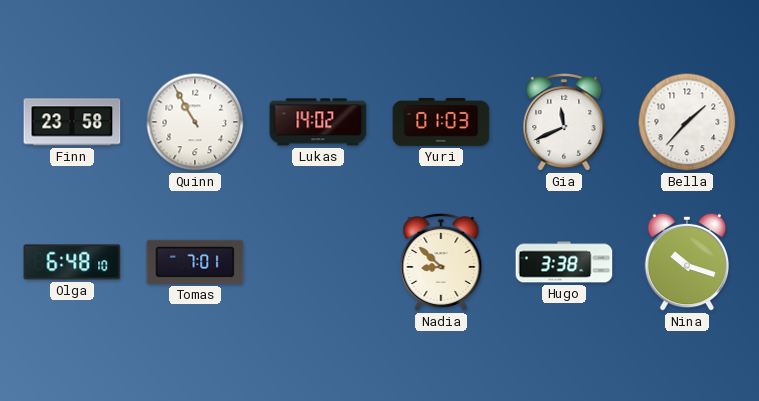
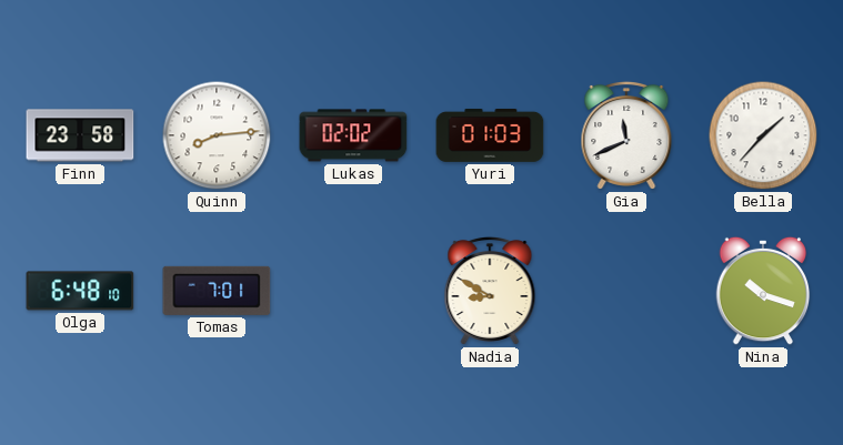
Quinn: 10:55 -> 8:14 (217, 135)
Lukas: 14:02 -> 02:02 (353, 135)
Nadia: 8:52 -> 8:50 (490, 291)
Hugo: 3:38 -> none (564, 262)
